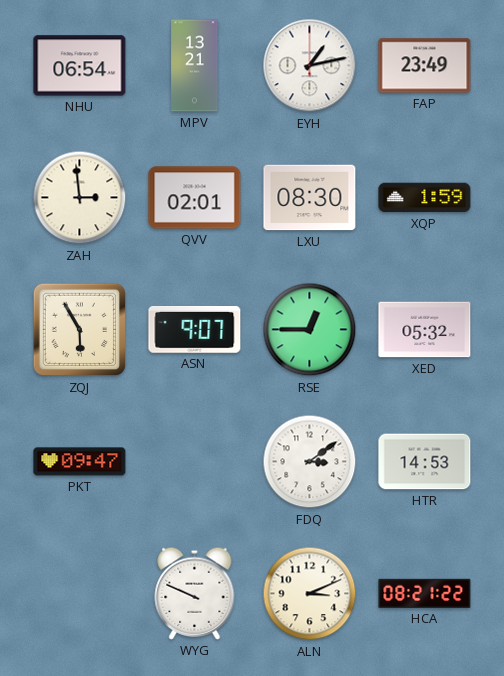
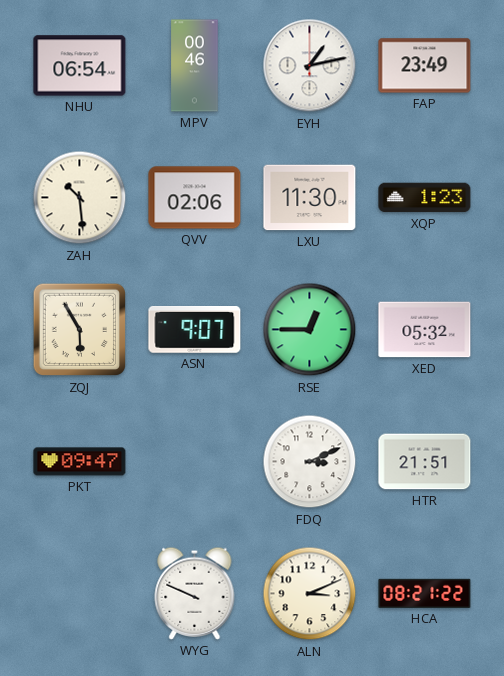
MPV: 13:21 -> 00:46 (195, 66)
ZAH: 2:59 -> 10:29 (80, 198)
QVV: 02:01 -> 02:06 (195, 198)
LXU: 08:30 -> 11:30 (310, 198)
XQP: 1:59 -> 1:23 (425, 198)
FDQ: 3:09 -> 3:11 (310, 462)
HTR: 14:53 -> 21:51 (425, 462)
